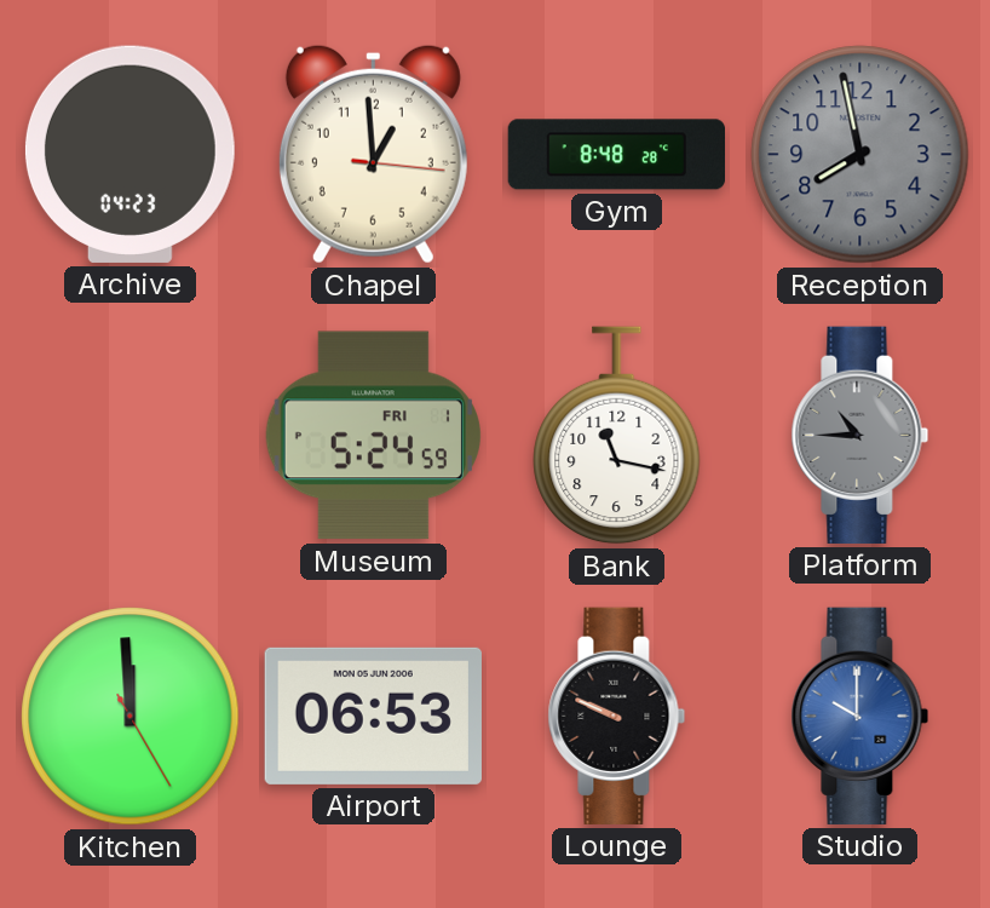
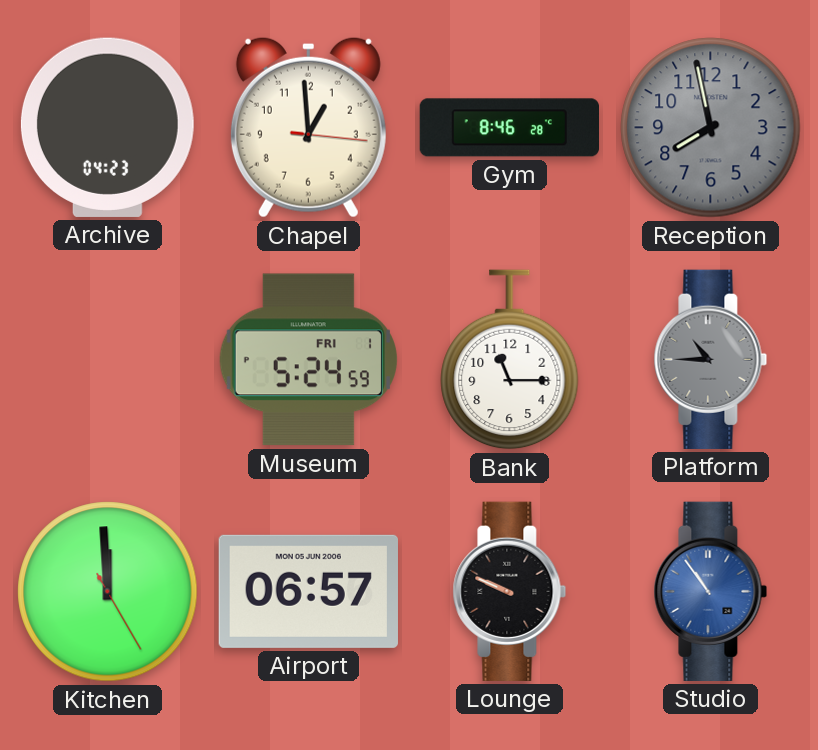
Gym: 8:48 -> 8:46 (509, 128)
Bank: 11:17 -> 11:15 (510, 360)
Airport: 06:53 -> 06:57 (308, 591)
Studio: 10:00 -> 10:54 (711, 591)
